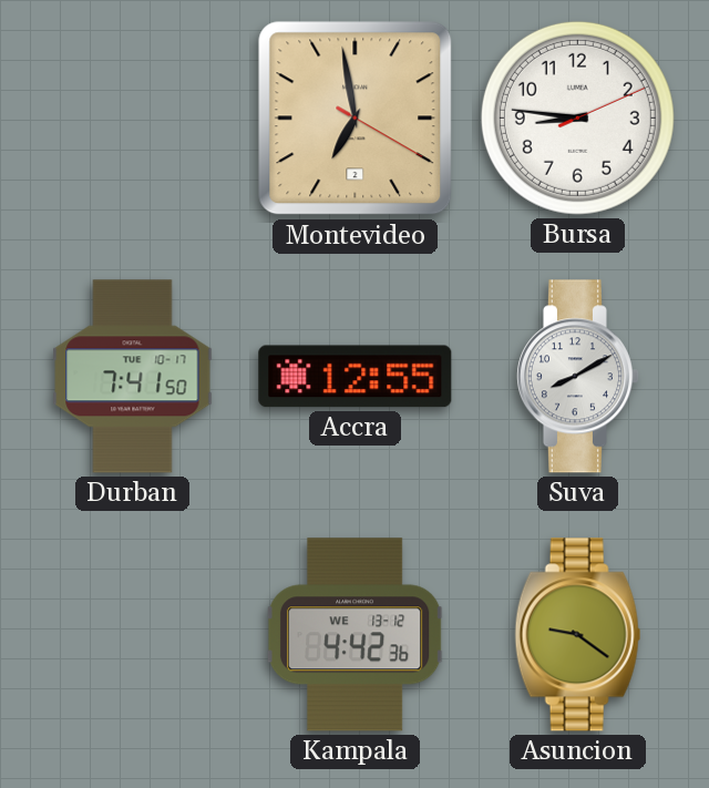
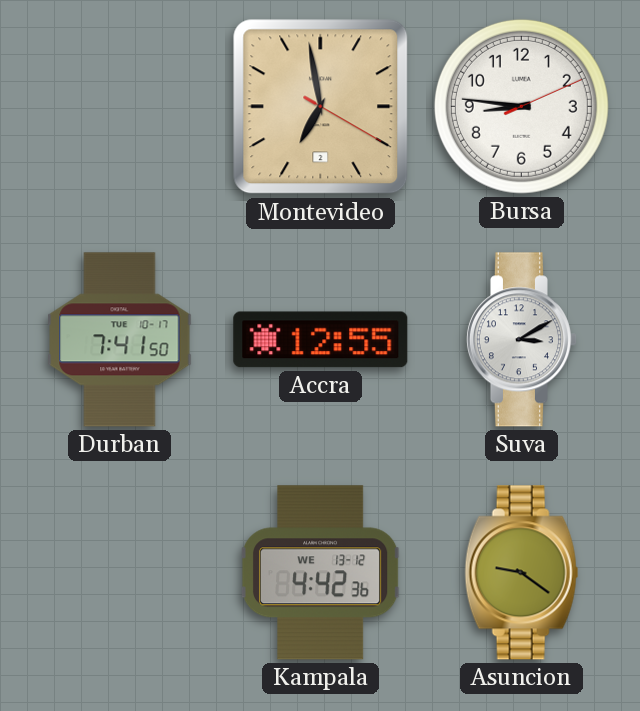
Suva: 8:10 -> 3:10 (521, 340)
